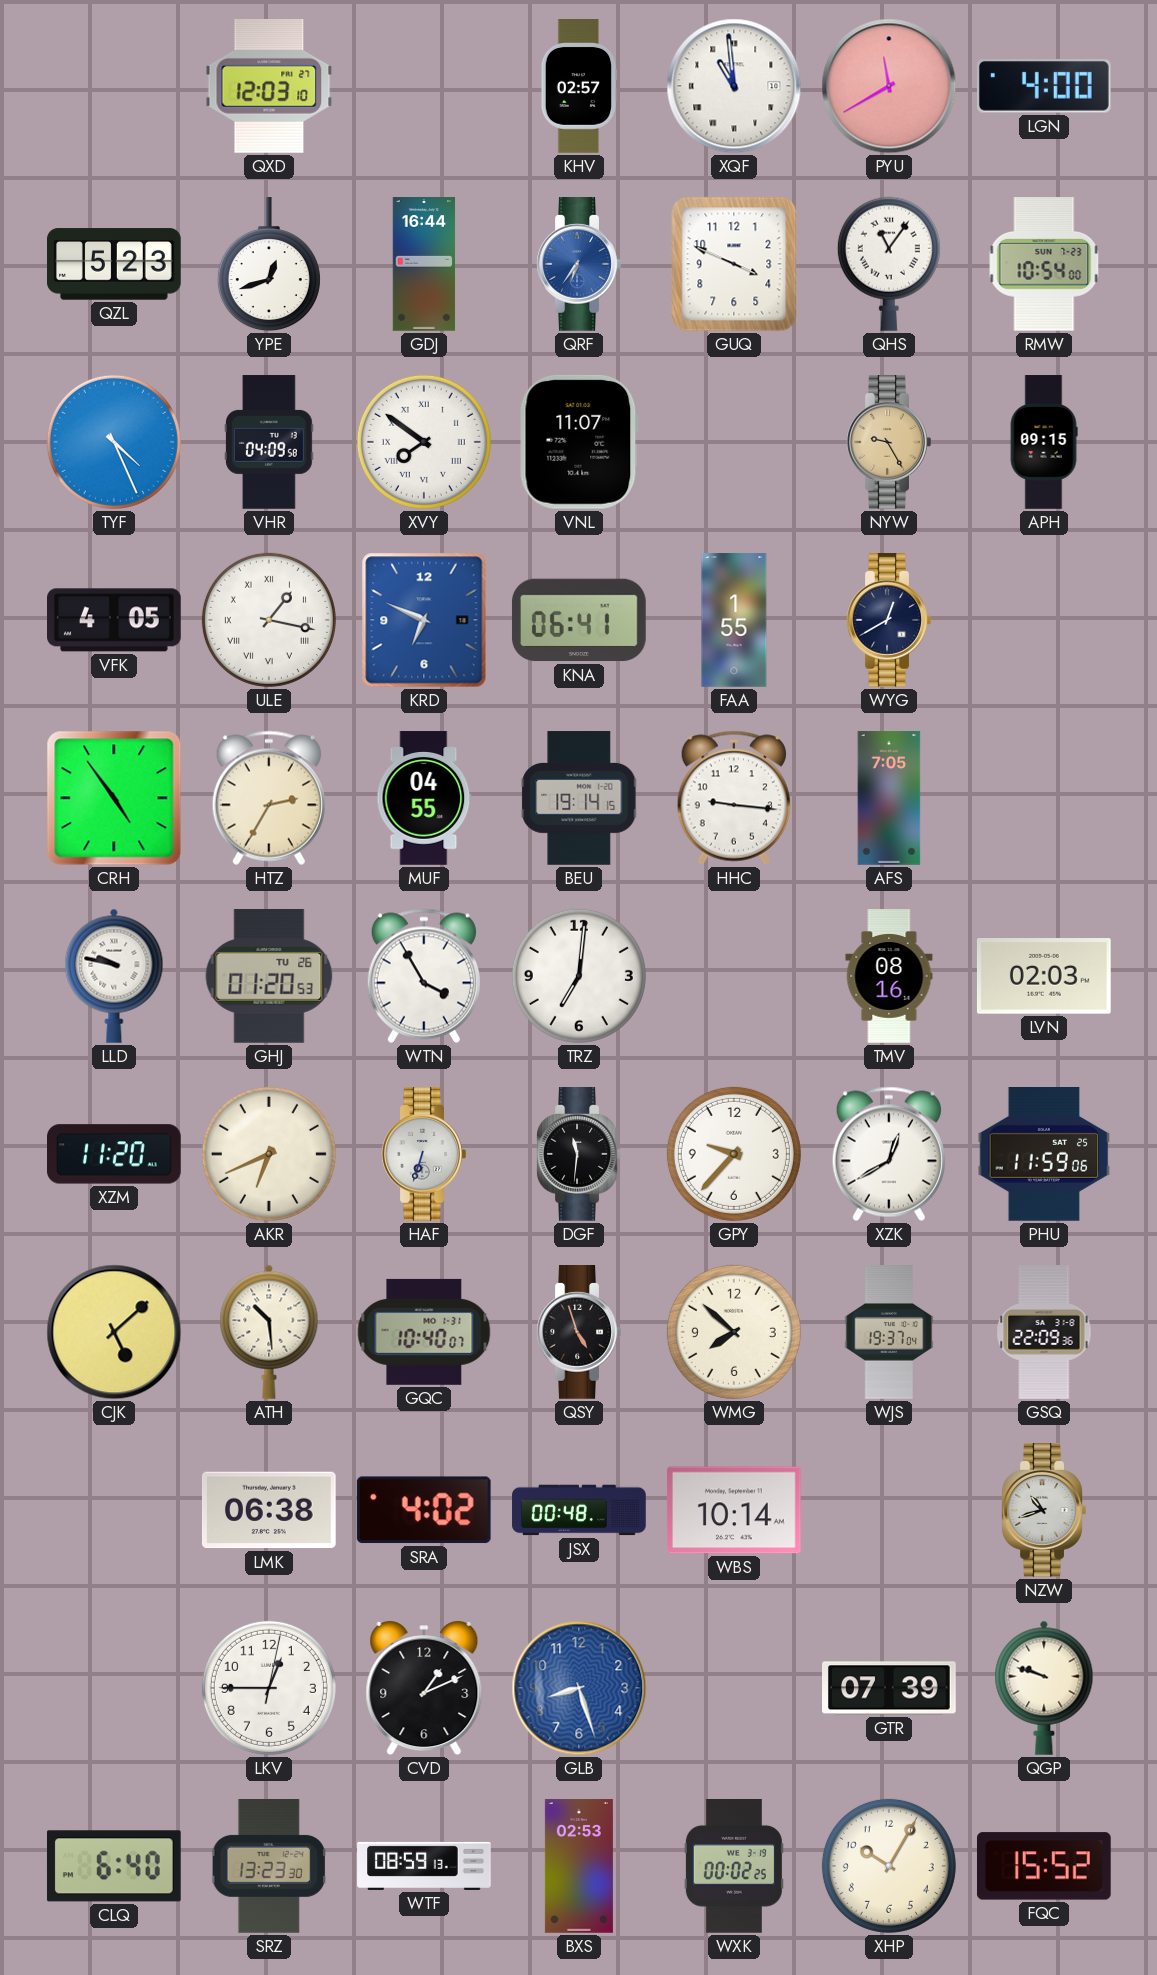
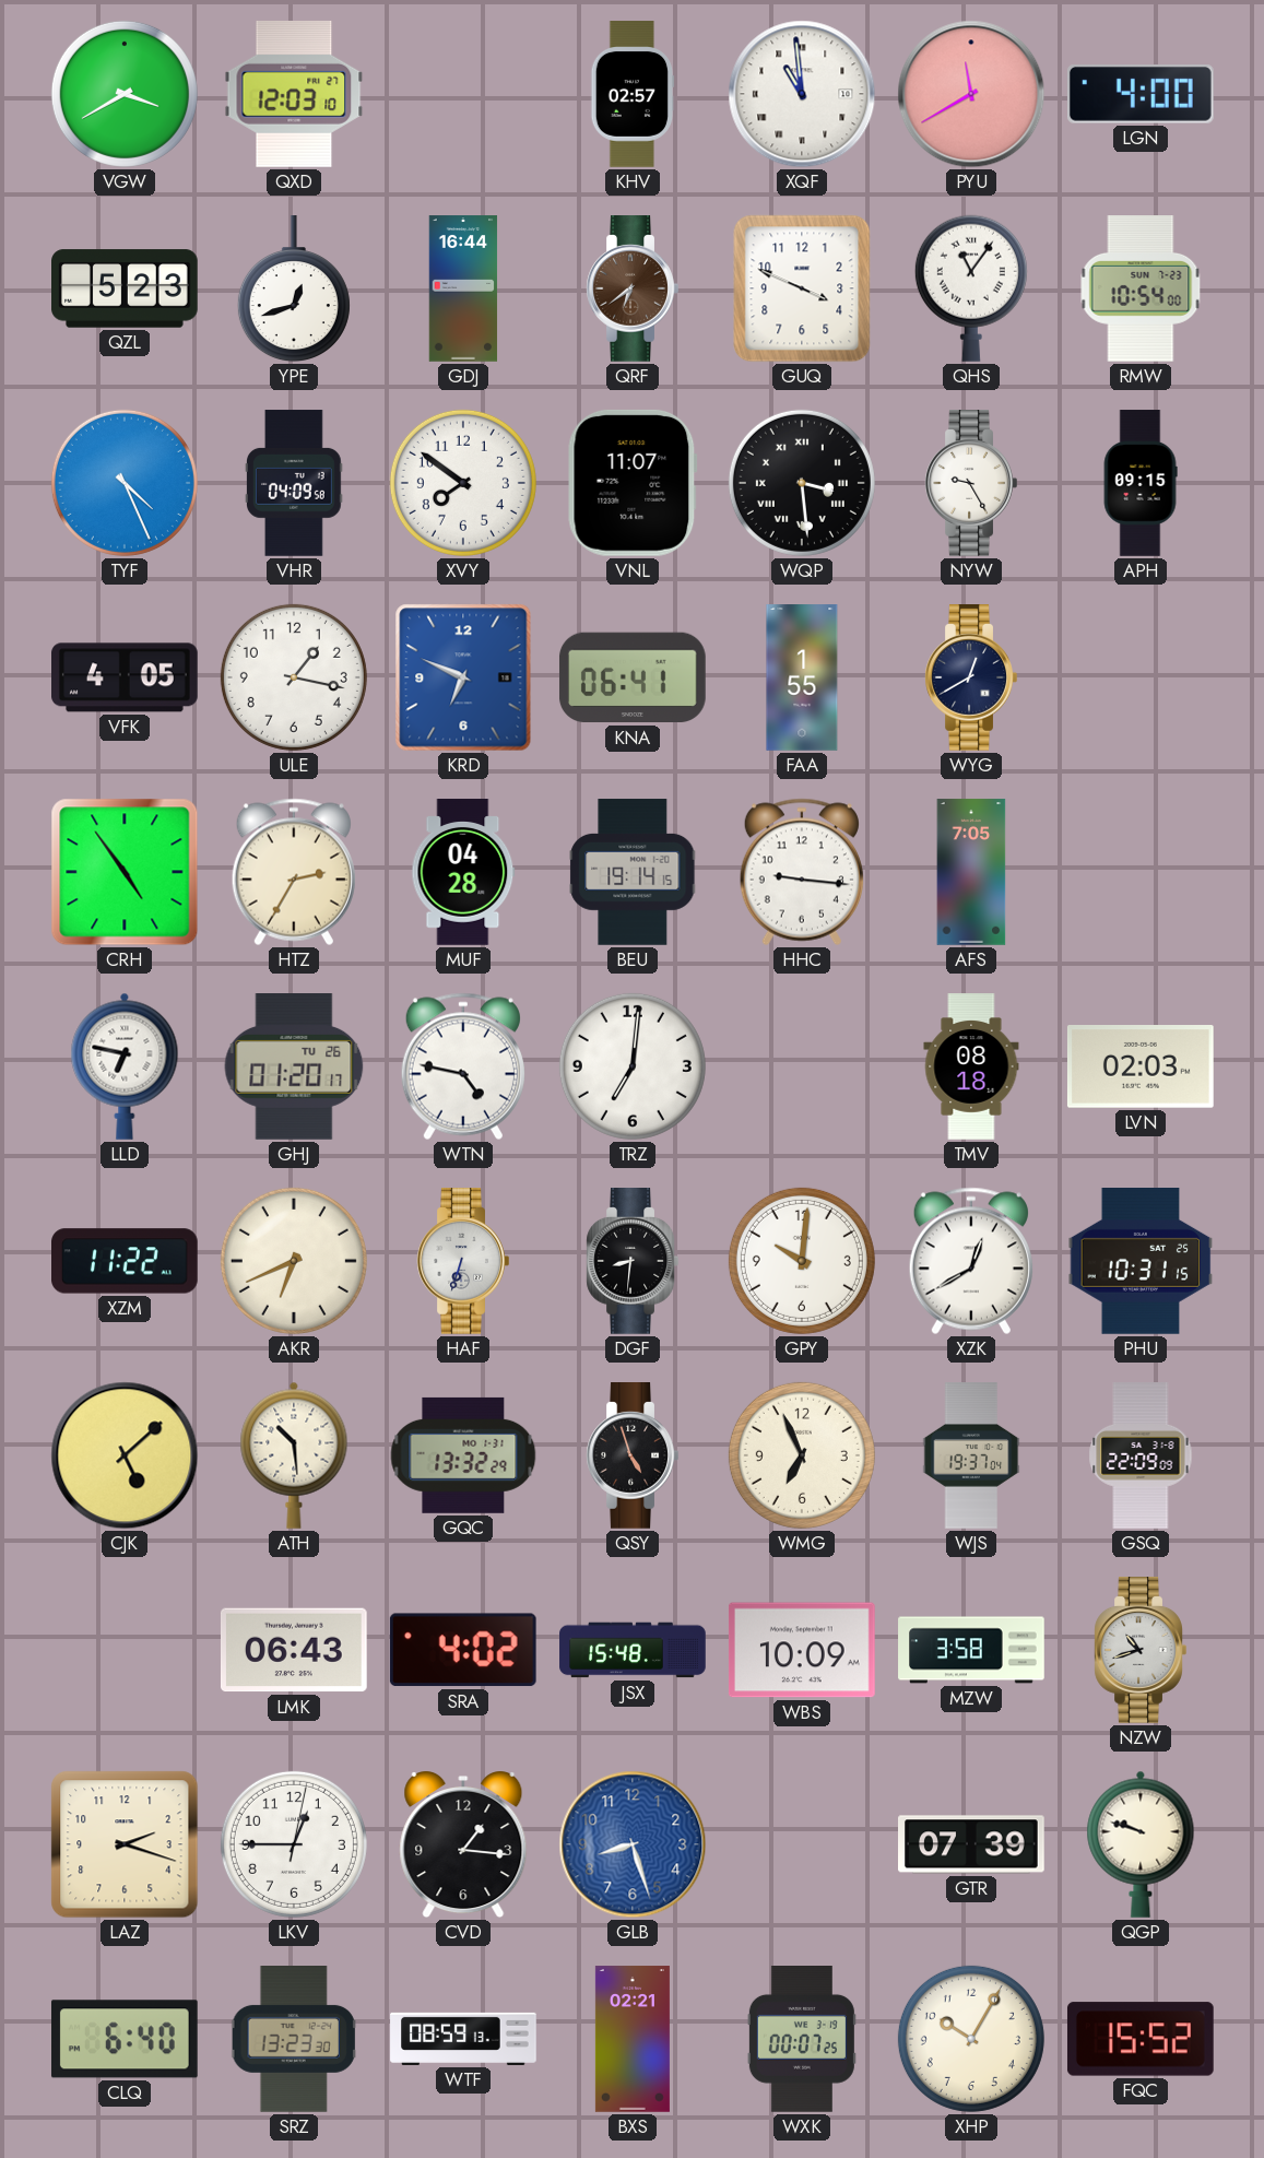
VGW: none -> 3:40 (125, 94)
QRF: 6:36 -> 6:39 (633, 290)
QRF dial: blue -> brown (633, 290)
XVY numerals: Roman -> Arabic (463, 483)
WQP: none -> 3:29 (802, 483)
NYW dial: champagne -> white (971, 484)
ULE numerals: Roman -> Arabic (294, 677)
MUF: 04:55 -> 04:28 (463, 872)
LLD: 9:47 -> 6:47 (125, 1066)
GHJ: 01:20:53 -> 01:20:17 (294, 1068)
WTN: 3:55 -> 4:47 (463, 1066)
TMV: 08:16 -> 08:18 (971, 1066)
XZM: 11:20 -> 11:22 (126, 1261)
DGF: 11:31 -> 8:31 (633, 1262)
GPY: 9:37 -> 10:01 (802, 1261)
PHU: 11:59 -> 10:31 (1141, 1262)
GQC: 10:40 -> 13:32 (463, 1455)
WMG: 7:52 -> 6:56 (802, 1455)
GSQ: 22:09:36 -> 22:09:09 (1141, 1455)
LMK: 06:38 -> 06:43 (294, 1650)
JSX: 00:48 -> 15:48 (633, 1650)
WBS: 10:14 -> 10:09 (802, 1650)
MZW: none -> 3:58 (971, 1650)
LAZ: none -> 2:18 (125, 1844)
CVD: 1:11 -> 1:16 (463, 1845)
BXS: 02:53 -> 02:21 (633, 2039)
WXK: 00:02 -> 00:07 (802, 2040)
